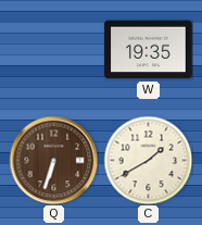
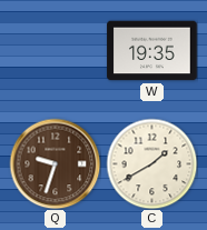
Q: 6:33 -> 9:33 (55, 163)
